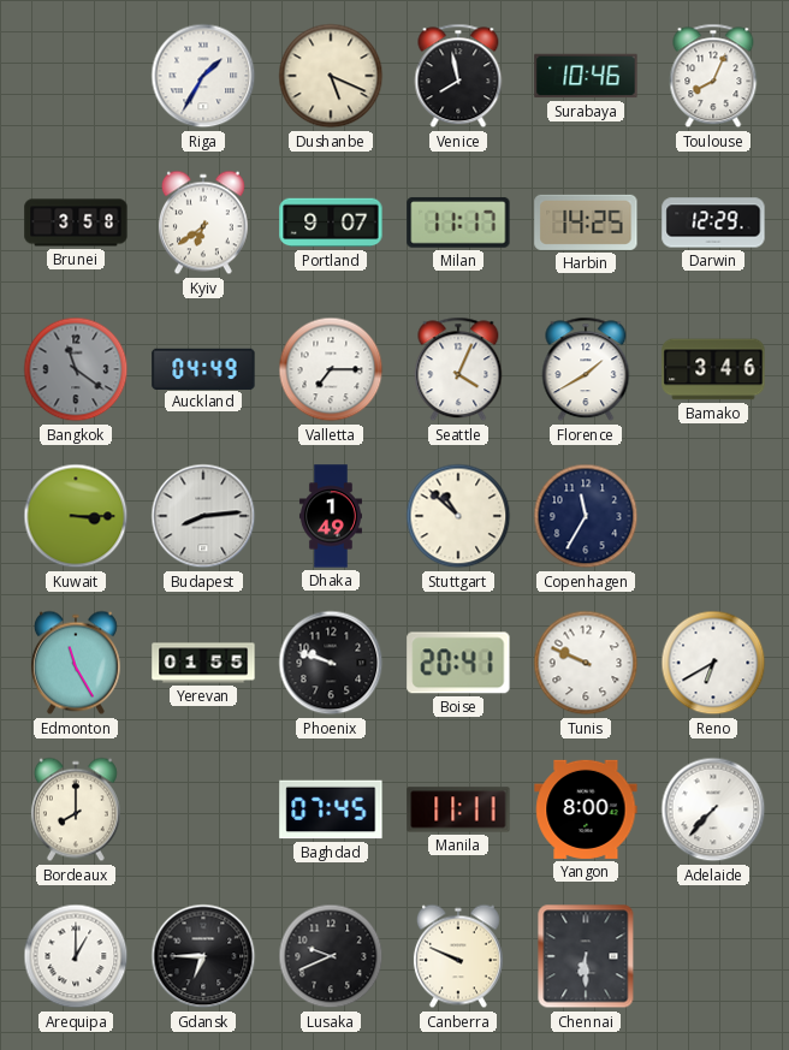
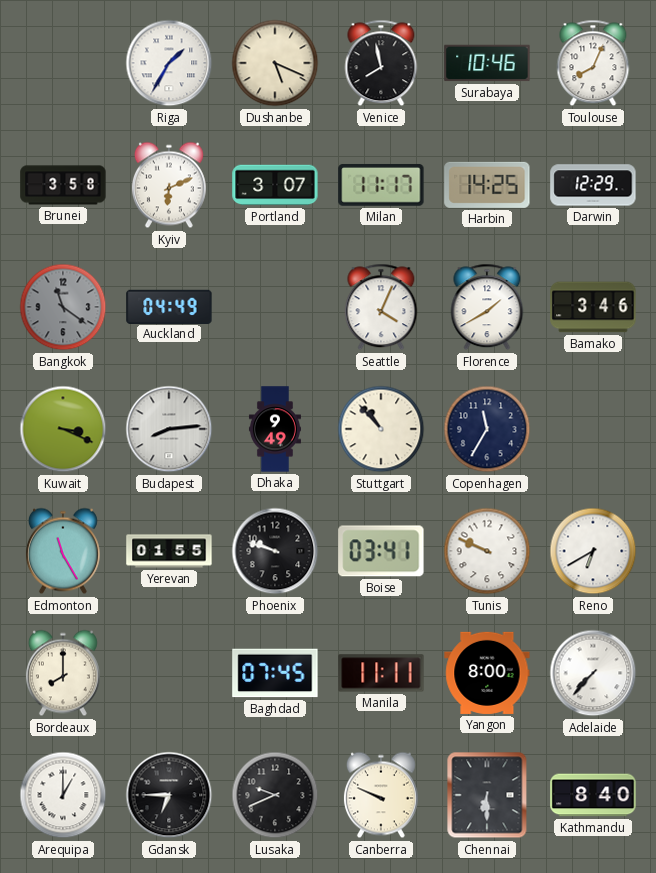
Kyiv: 6:39 -> 6:11 (169, 185)
Portland: 9:07 -> 3:07 (275, 185)
Valletta: 7:15 -> none (331, 369)
Kuwait: 3:15 -> 3:19 (63, 429)
Dhaka: 1:49 -> 9:49 (275, 429)
Stuttgart: 10:52 -> 10:53 (381, 429)
Boise: 20:41 -> 03:41 (381, 551)
Kathmandu: none -> 8:40 (593, 795)
